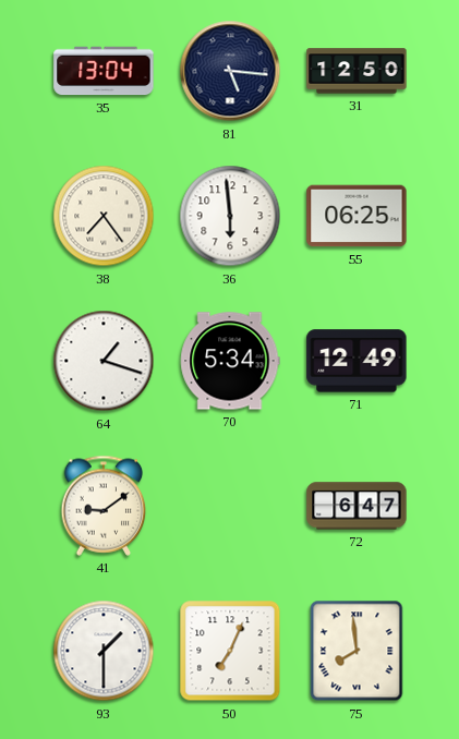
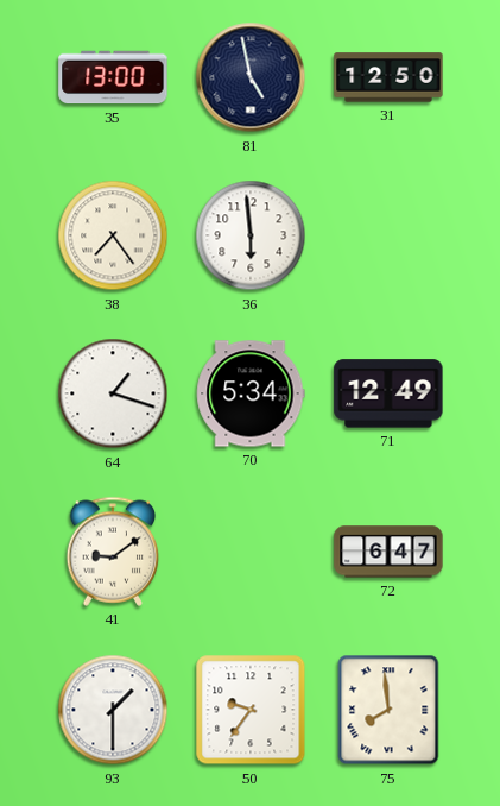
35: 13:04 -> 13:00 (113, 77)
81: 5:16 -> 4:58 (251, 77)
55: 06:25 -> none (357, 216)
50: 7:04 -> 9:36 (251, 710)
